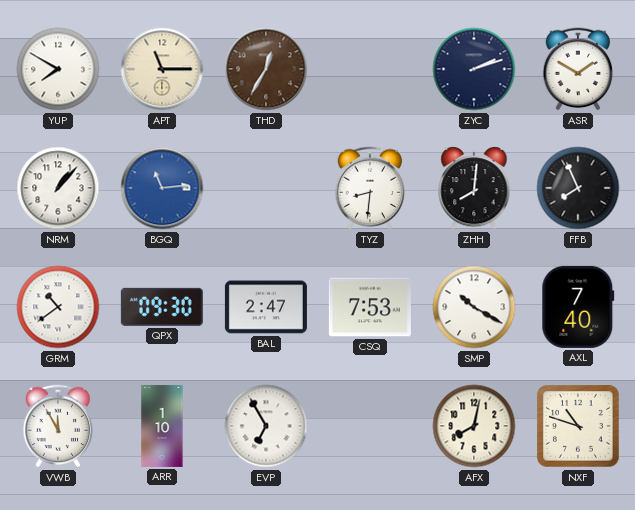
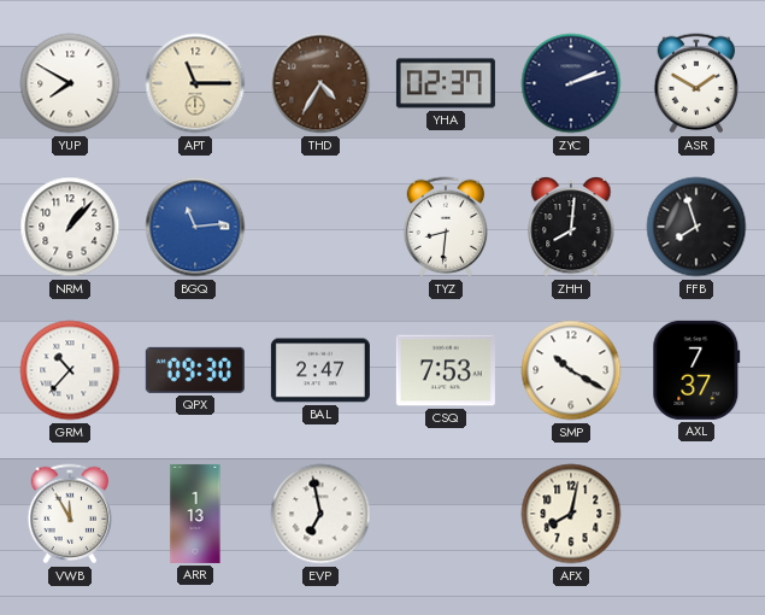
THD: 12:35 -> 4:35 (320, 83)
YHA: none -> 02:37 (446, 83)
FFB: 7:56 -> 7:57 (696, 227)
GRM: 10:39 -> 10:37 (70, 370)
AXL: 7:40 -> 7:37 (696, 370)
ARR: 1:10 -> 1:13 (195, 514)
EVP: 6:55 -> 6:58 (320, 514)
NXF: 10:48 -> none (578, 426)
